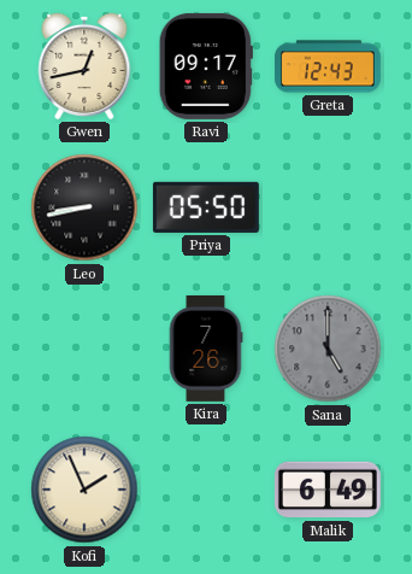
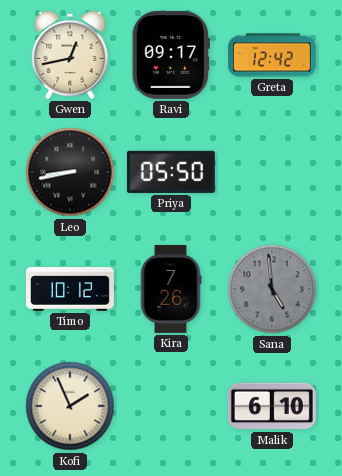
Greta: 12:43 -> 12:42 (272, 55)
Timo: none -> 10:12 (70, 289)
Sana: 5:00 -> 4:59 (272, 289)
Malik: 6:49 -> 6:10 (272, 406)
